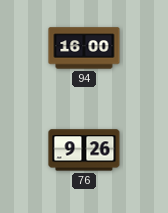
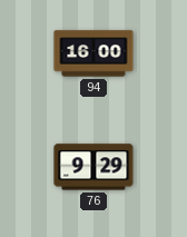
76: 9:26 -> 9:29 (93, 167)
